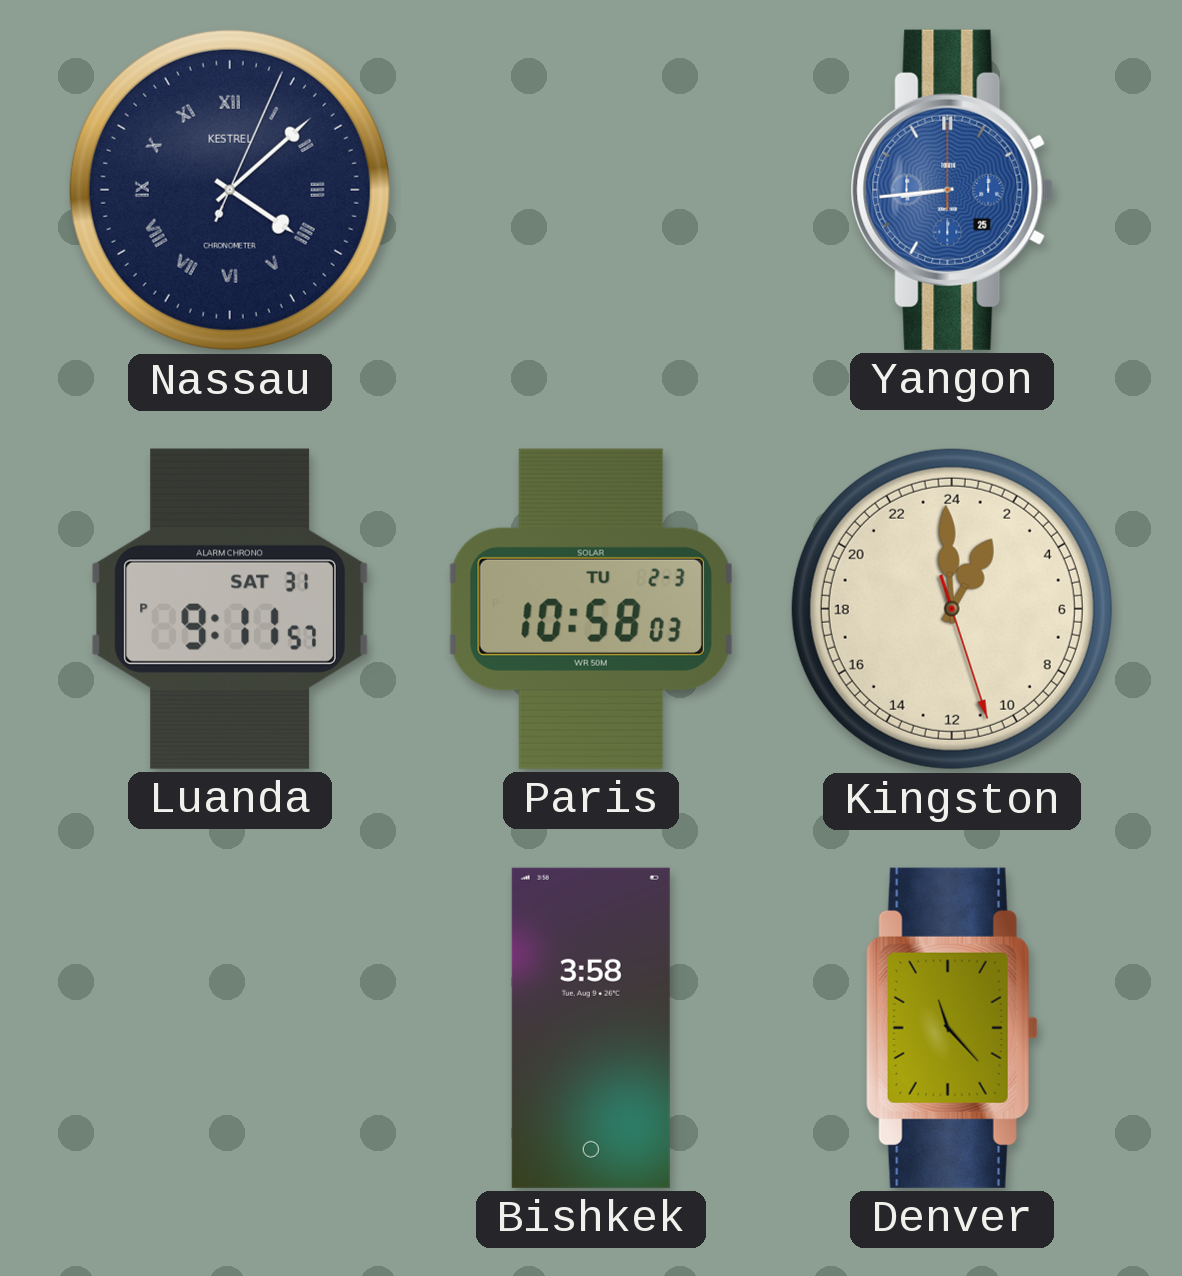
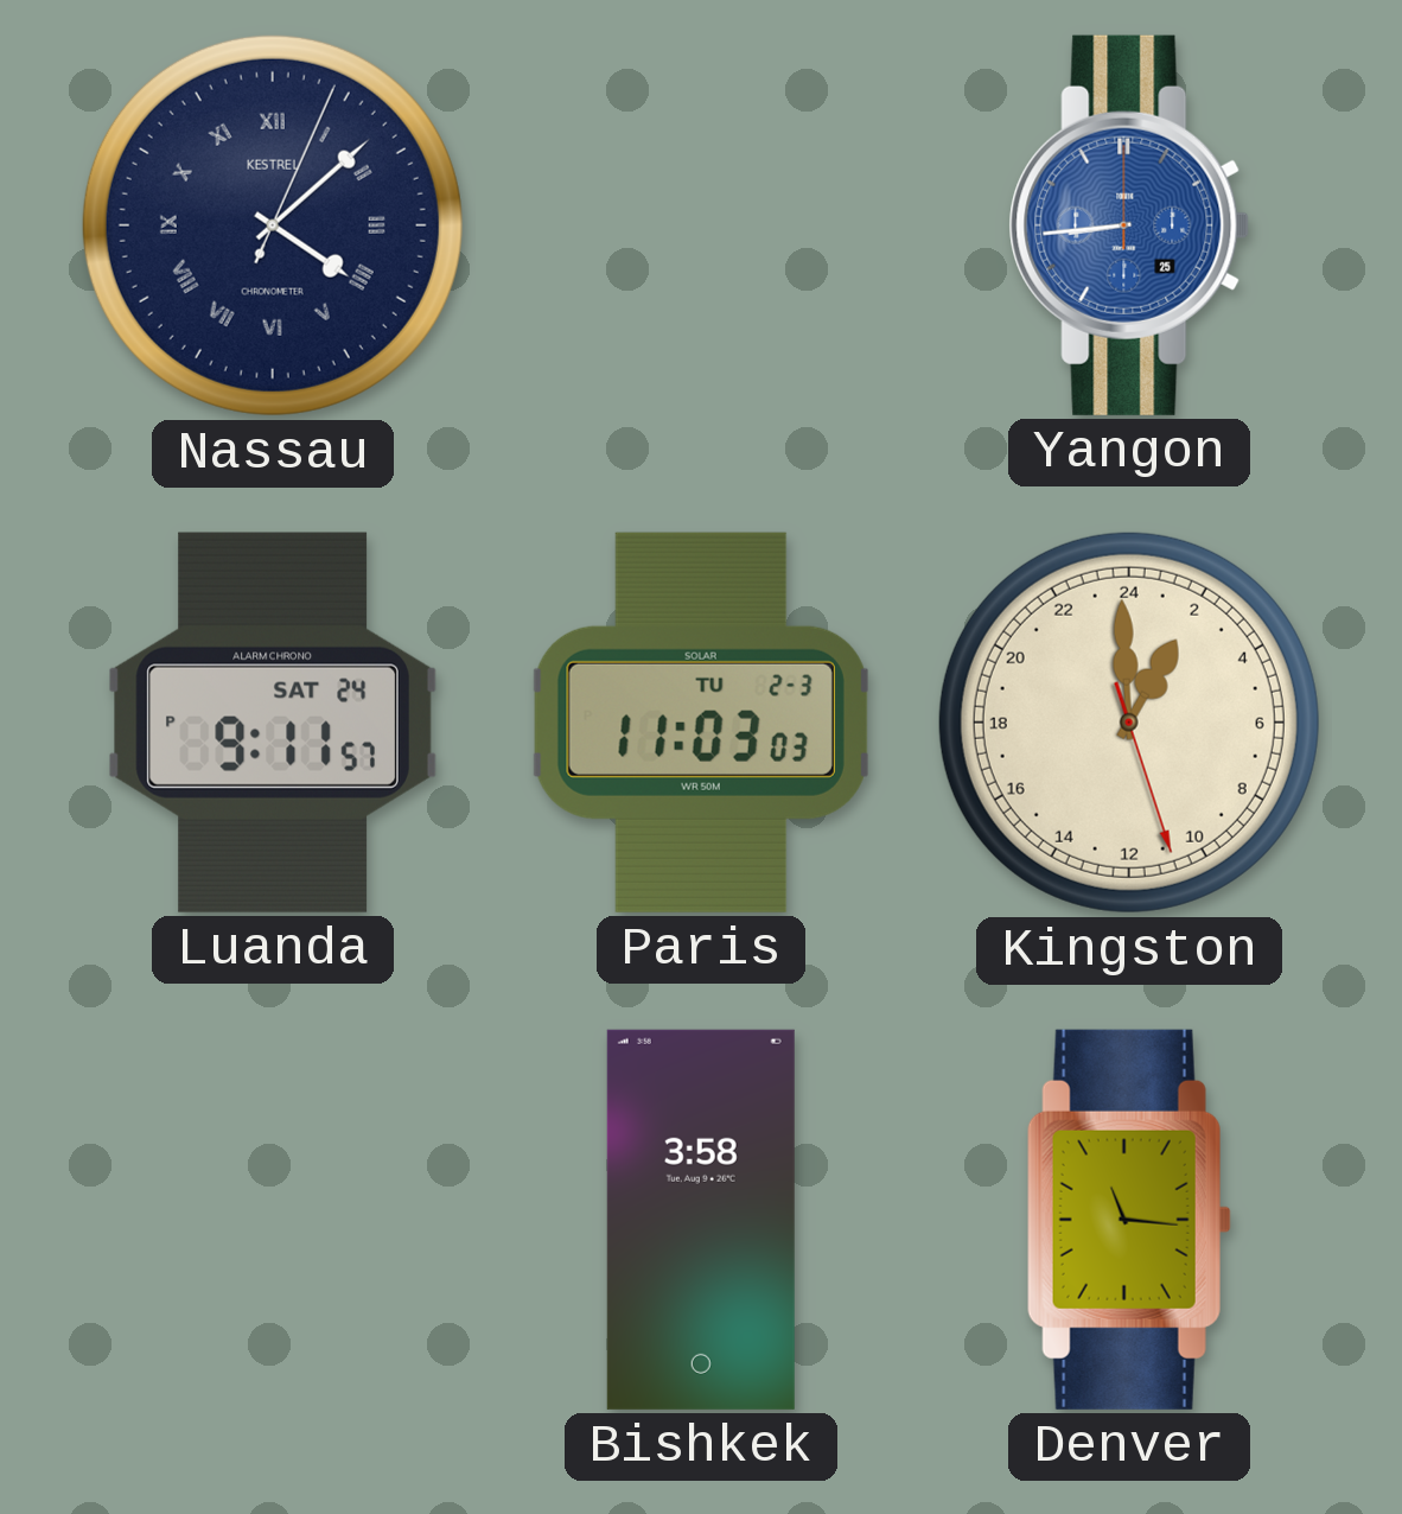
Luanda date: SAT 31 -> SAT 24 (273, 723)
Paris: 10:58 -> 11:03 (701, 723)
Denver: 11:23 -> 11:16 (1129, 1220)
